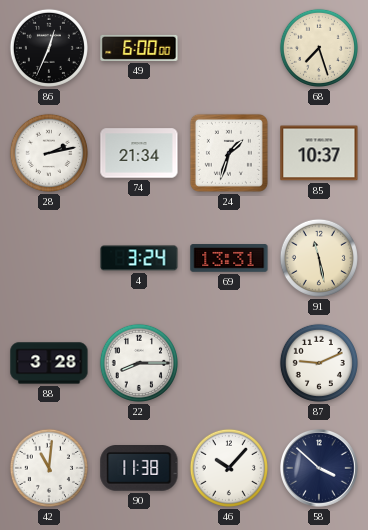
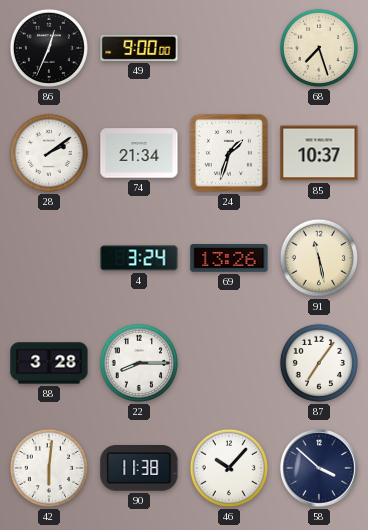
49: 6:00 -> 9:00 (139, 48)
28: 2:13 -> 2:09 (49, 153)
69: 13:31 -> 13:26 (229, 258)
87: 9:11 -> 7:06 (319, 363)
42: 11:01 -> 6:01 (49, 468)
